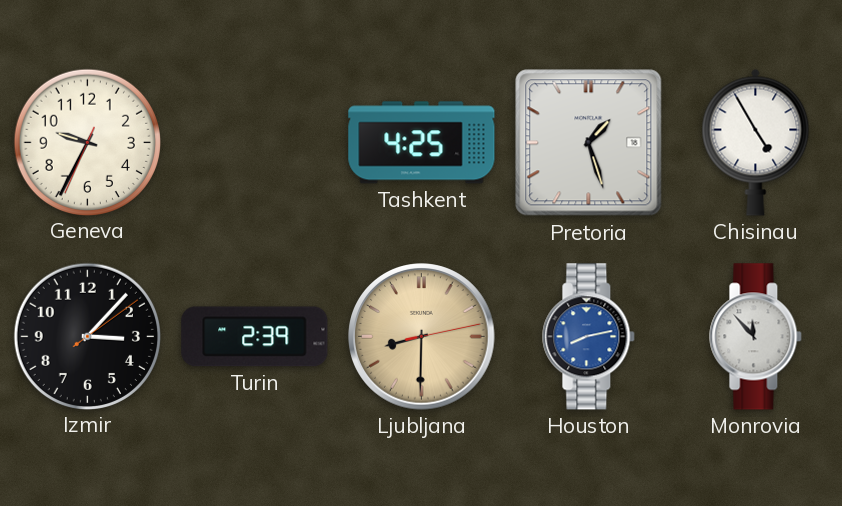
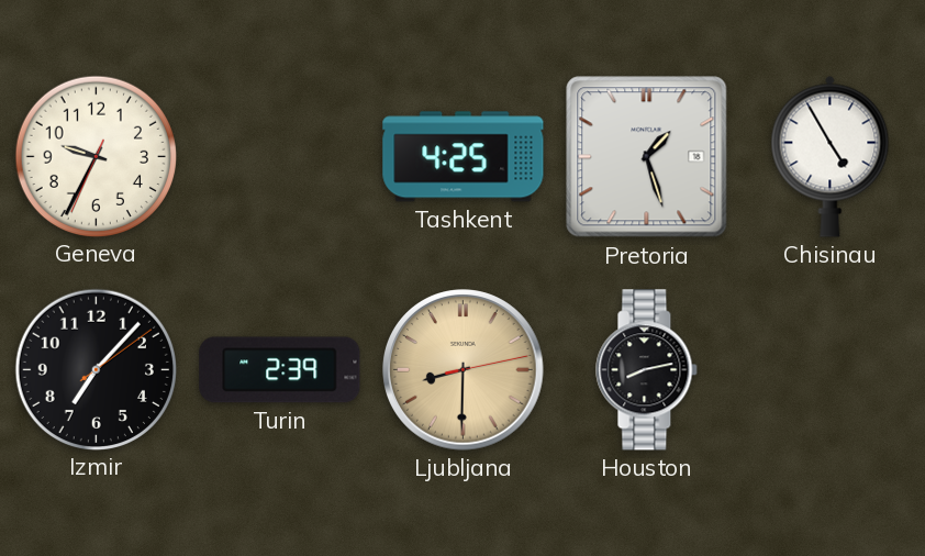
Izmir: 3:07 -> 7:07 (96, 369)
Houston dial: blue -> black (647, 370)
Monrovia: 11:53 -> none (756, 337)
